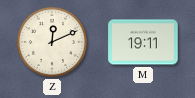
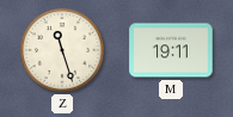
Z: 12:11 -> 11:27 (62, 50)
